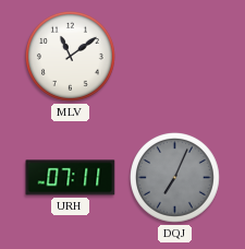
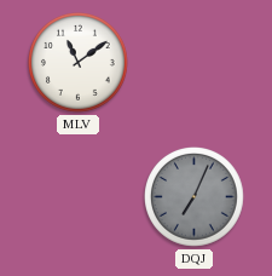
URH: 07:11 -> none (71, 178)
